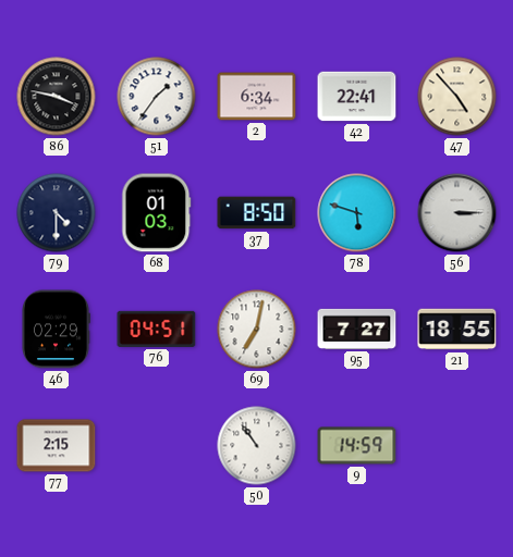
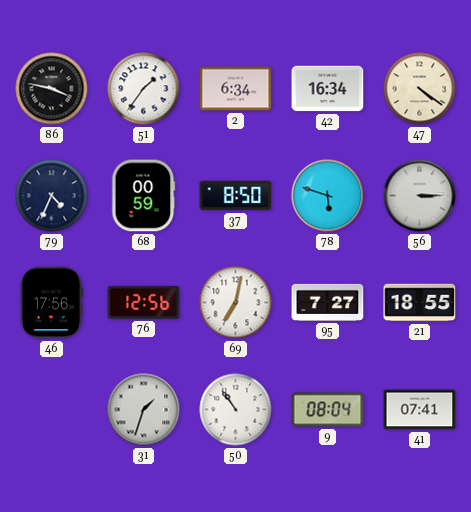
42: 22:41 -> 16:34 (328, 89)
47: 4:53 -> 4:21 (420, 89)
79: 4:30 -> 4:34 (52, 196)
68: 01:03 -> 00:59 (144, 196)
46: 02:29 -> 17:56 (52, 303)
76: 04:51 -> 12:56 (144, 302)
77: 2:15 -> none (57, 446)
31: none -> 1:33 (144, 410)
9: 14:59 -> 08:04 (328, 410)
41: none -> 07:41 (420, 410)
